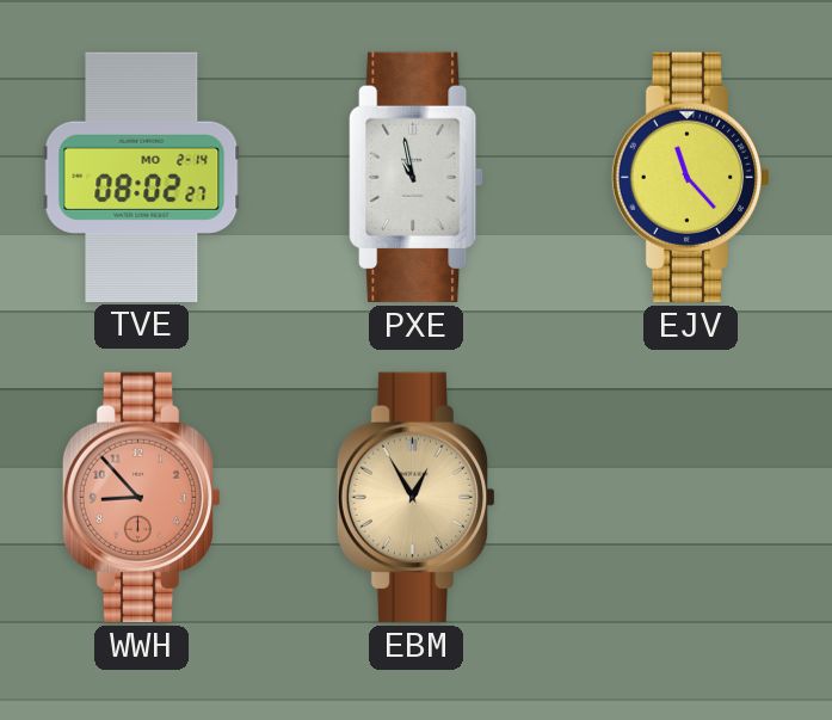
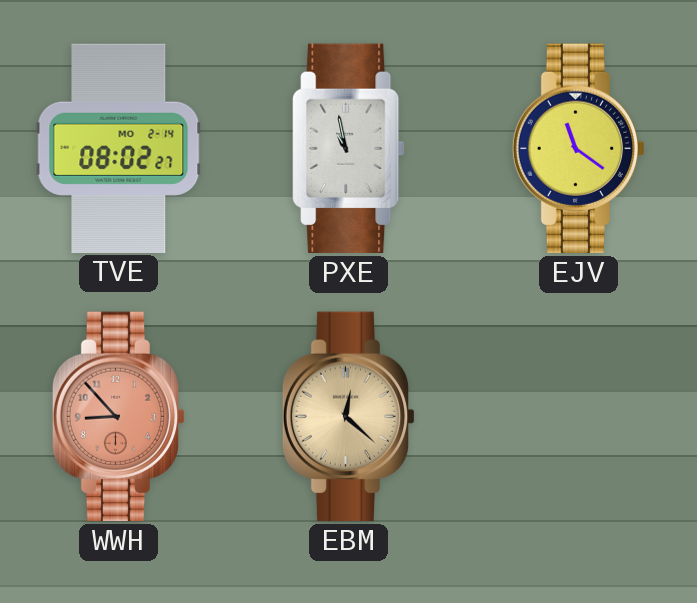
EJV: 11:23 -> 11:21 (579, 148)
EBM: 12:55 -> 12:22 (349, 416)
